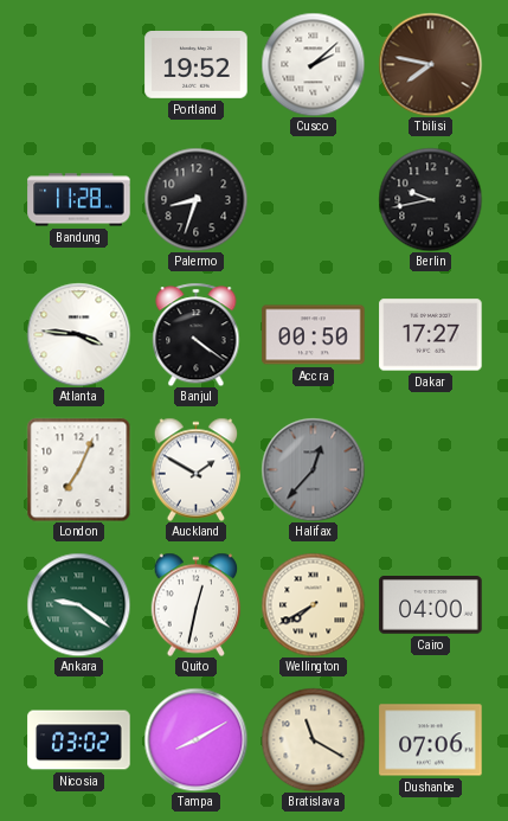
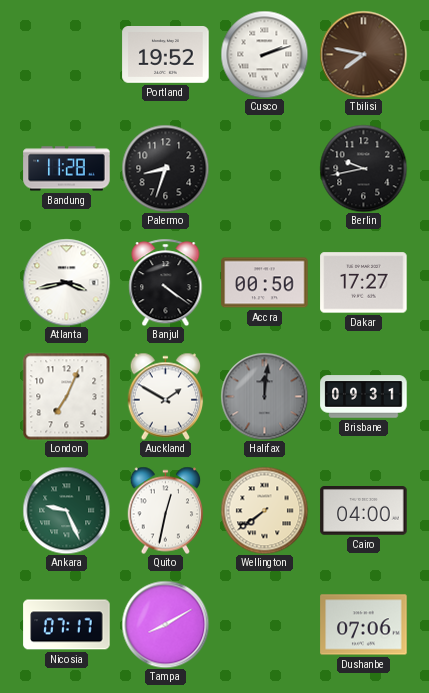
Cusco: 2:08 -> 2:12 (264, 54)
Atlanta: 3:46 -> 3:43 (66, 282)
Halifax: 12:37 -> 12:01 (264, 396)
Brisbane: none -> 09:31 (364, 397)
Ankara: 9:21 -> 9:26 (66, 510)
Wellington: 7:40 -> 7:39 (264, 510)
Nicosia: 03:02 -> 07:17 (67, 625)
Bratislava: 11:20 -> none (313, 739)
